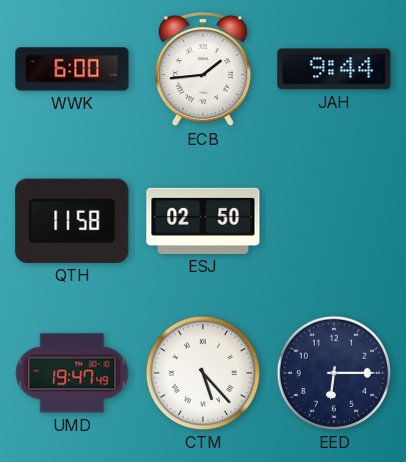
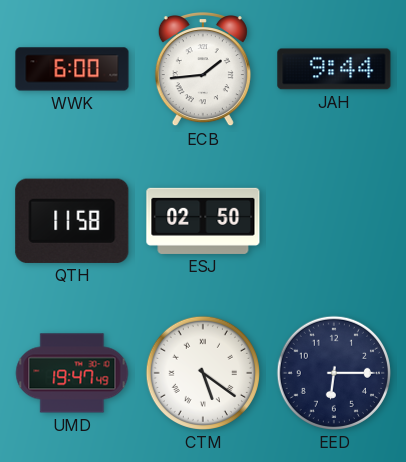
CTM: 5:23 -> 5:21 (203, 373)
